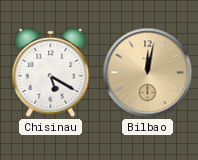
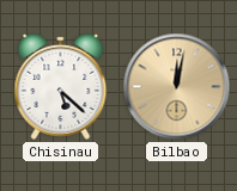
Chisinau: 5:20 -> 5:22 (61, 86)
